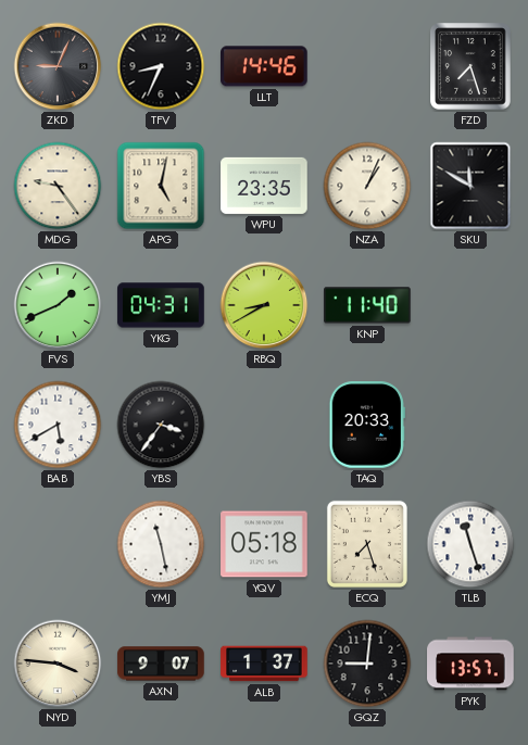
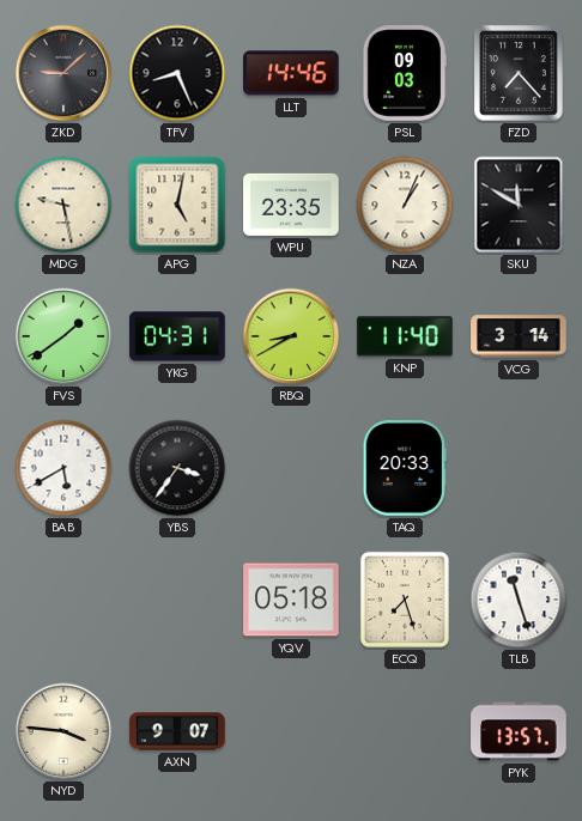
ZKD: 9:04 -> 9:08 (63, 73)
TFV: 8:34 -> 8:26 (177, 73)
PSL: none -> 09:03 (405, 73)
FZD: 7:27 -> 7:23 (519, 73)
MDG: 9:24 -> 9:28 (63, 205)
FVS: 1:41 -> 1:39 (63, 336)
VCG: none -> 3:14 (519, 336)
YMJ: 11:28 -> none (161, 544)
ALB: 1:37 -> none (264, 664)
GQZ: 9:01 -> none (367, 664)
